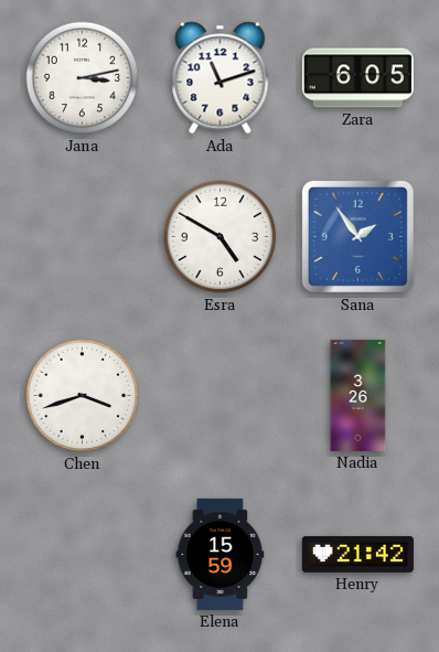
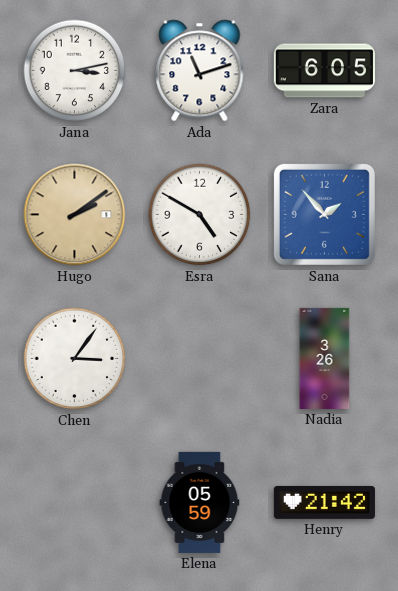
Hugo: none -> 2:09 (75, 215)
Sana: 1:54 -> 1:53 (324, 214)
Chen: 3:42 -> 3:06 (75, 359)
Elena: 15:59 -> 05:59 (200, 502)
